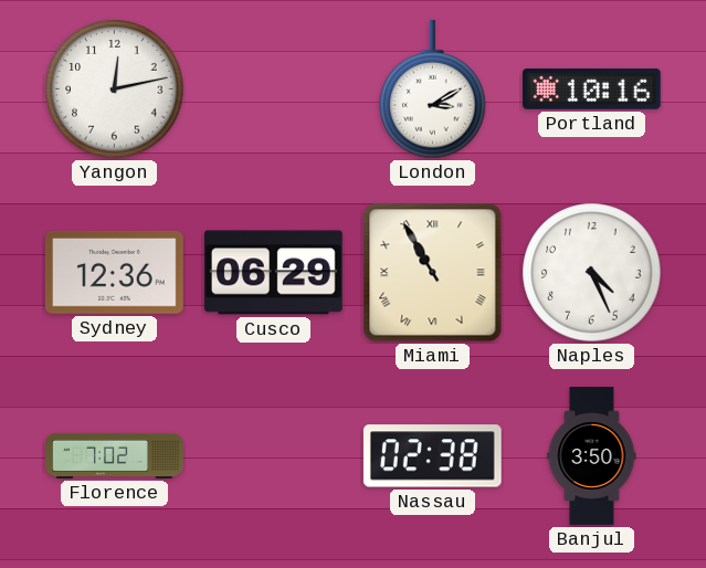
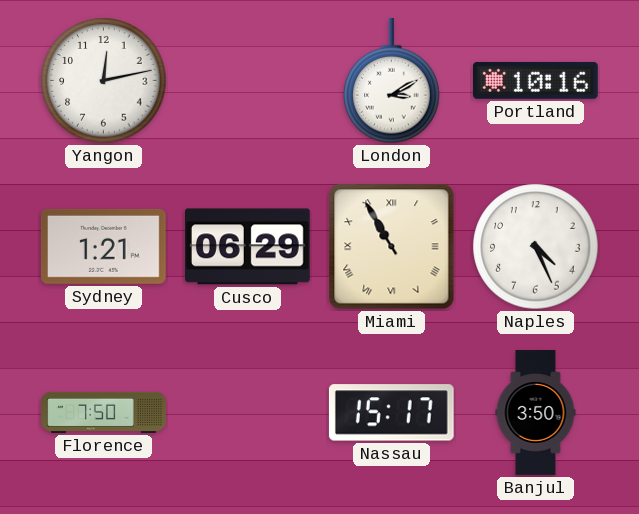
Sydney: 12:36 -> 1:21 (103, 246)
Florence: 7:02 -> 7:50 (104, 412)
Nassau: 02:38 -> 15:17 (391, 413)
